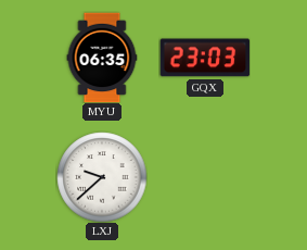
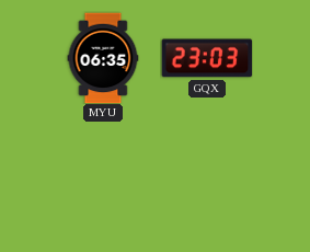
LXJ: 9:38 -> none (102, 177)
